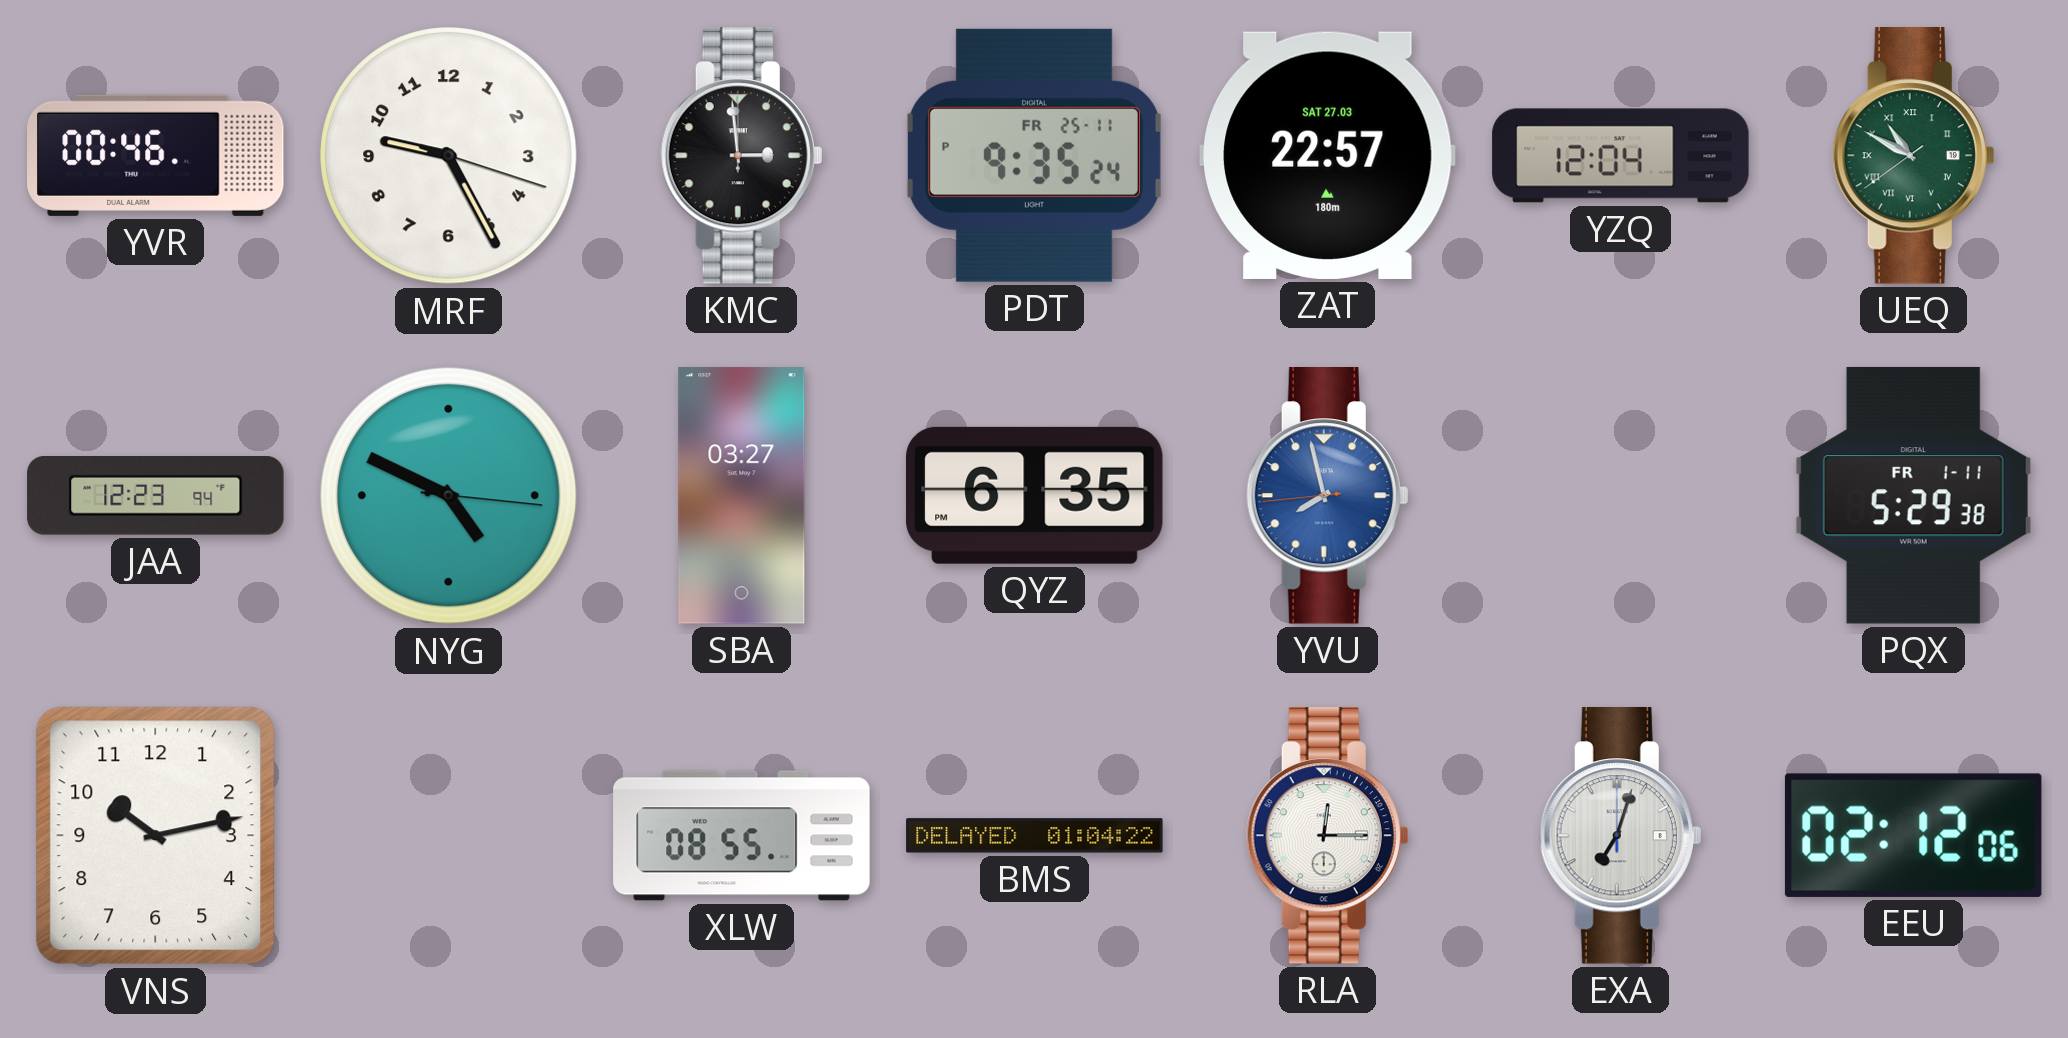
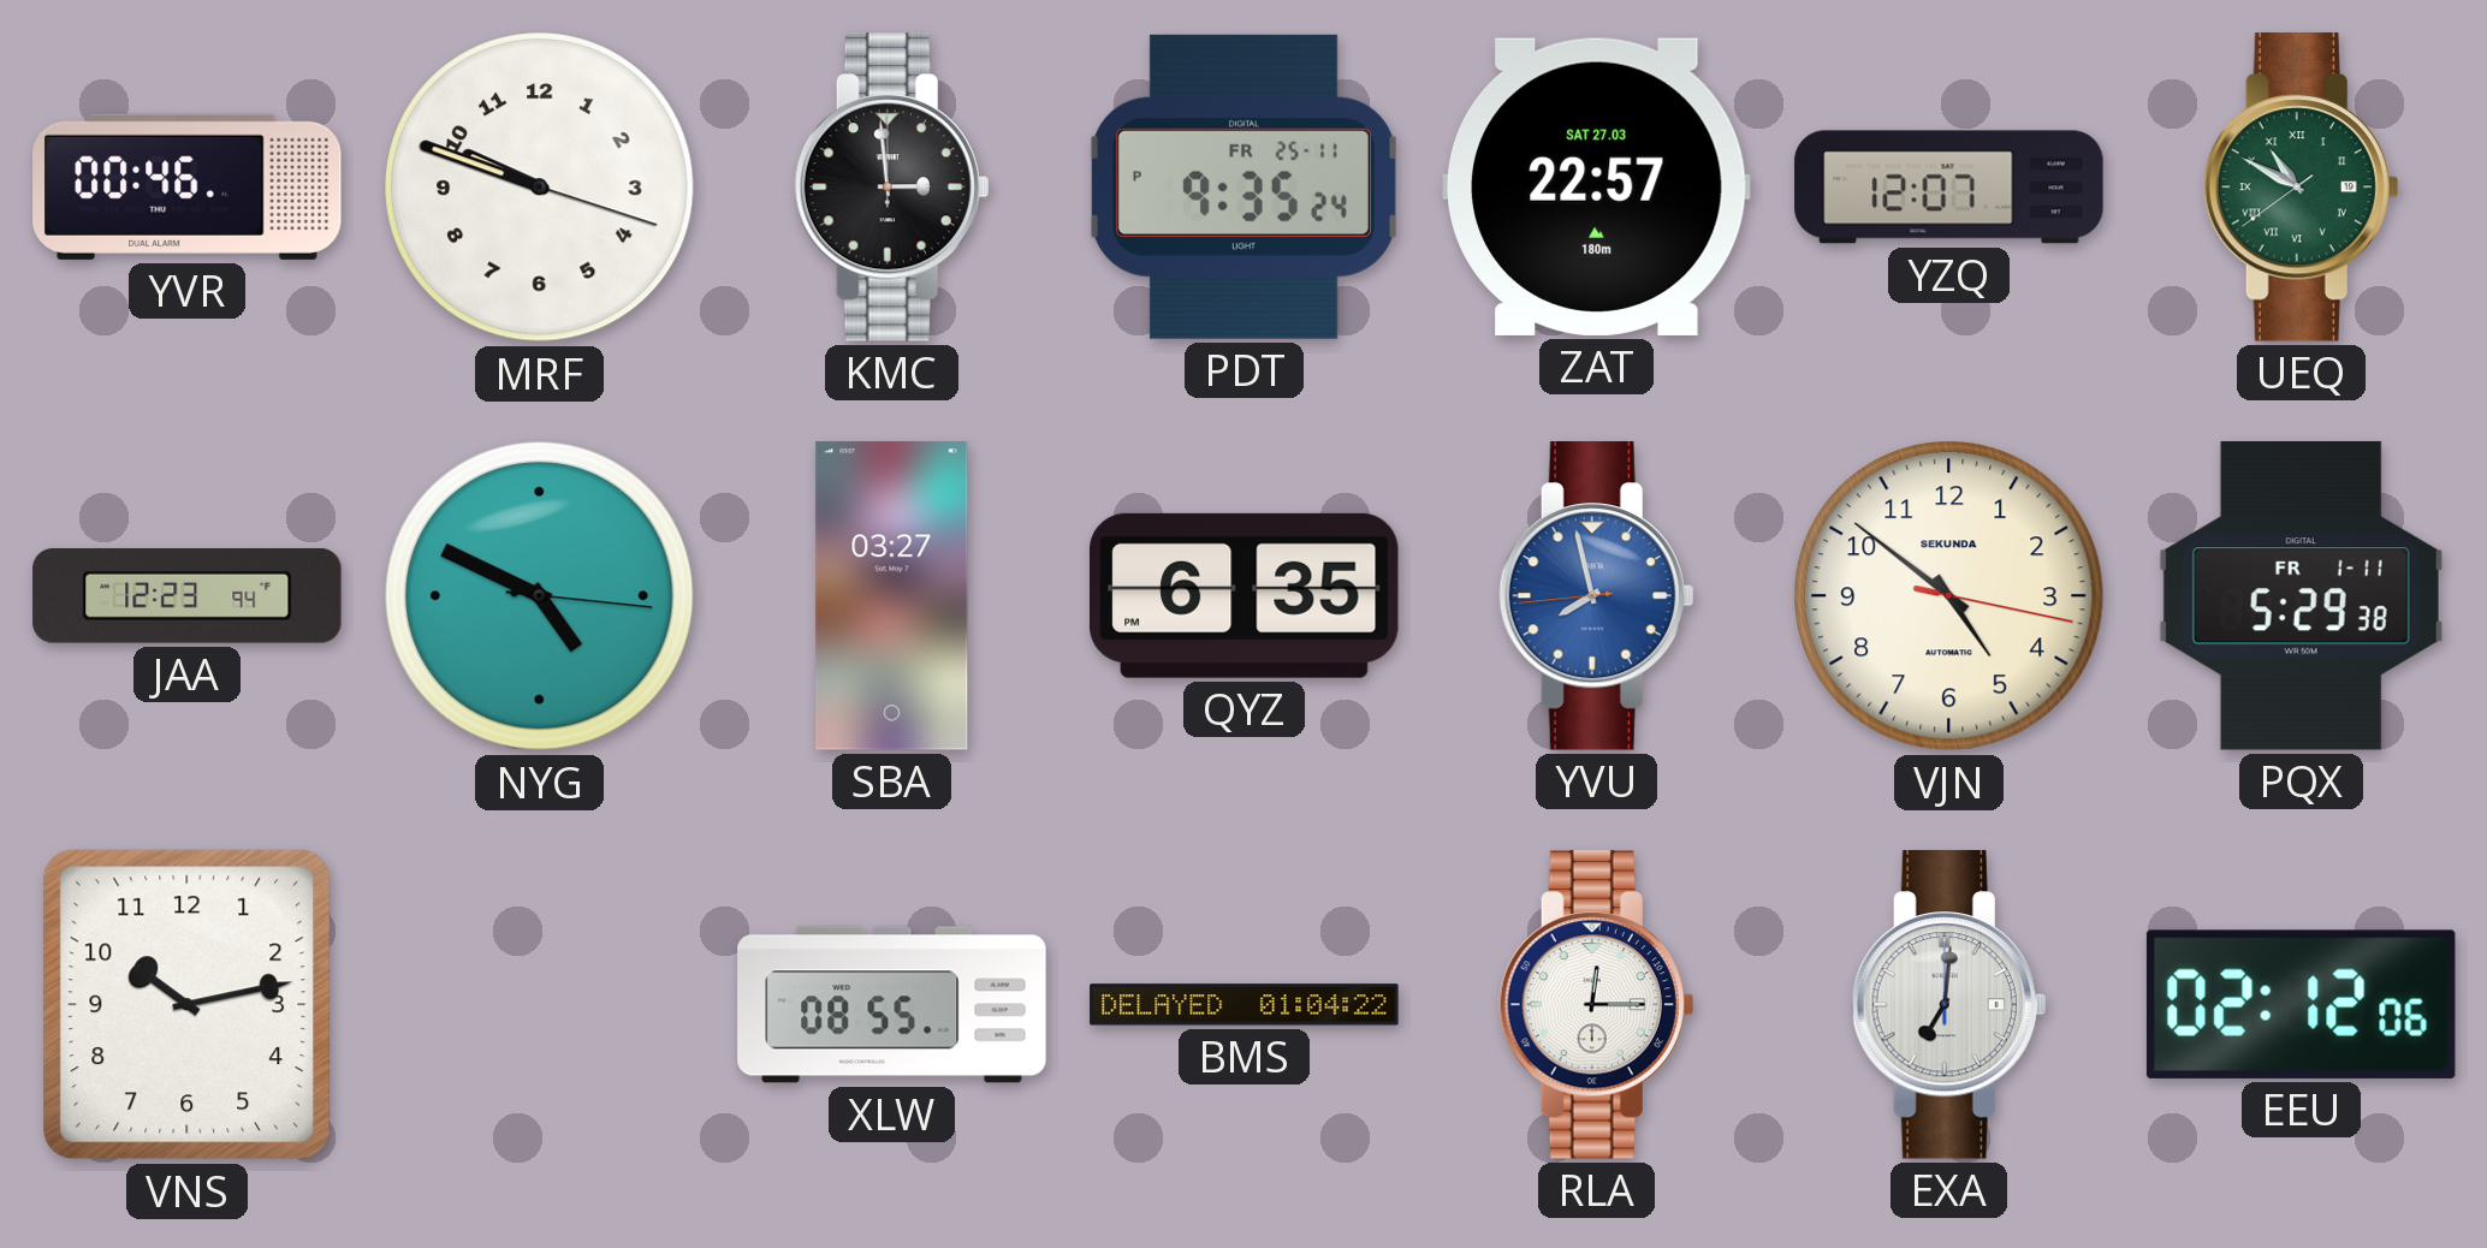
MRF: 9:25 -> 9:48 (540, 188)
YZQ: 12:04 -> 12:07 (1949, 188)
VJN: none -> 4:51 (1949, 596)
EXA: 7:03 -> 7:01 (1948, 1005)
